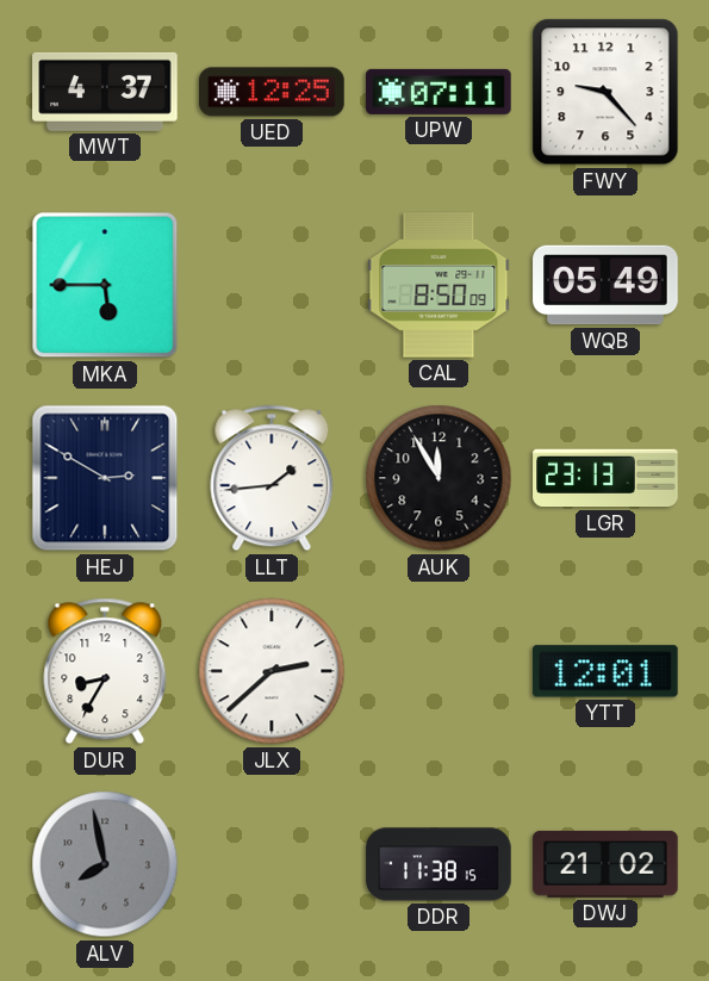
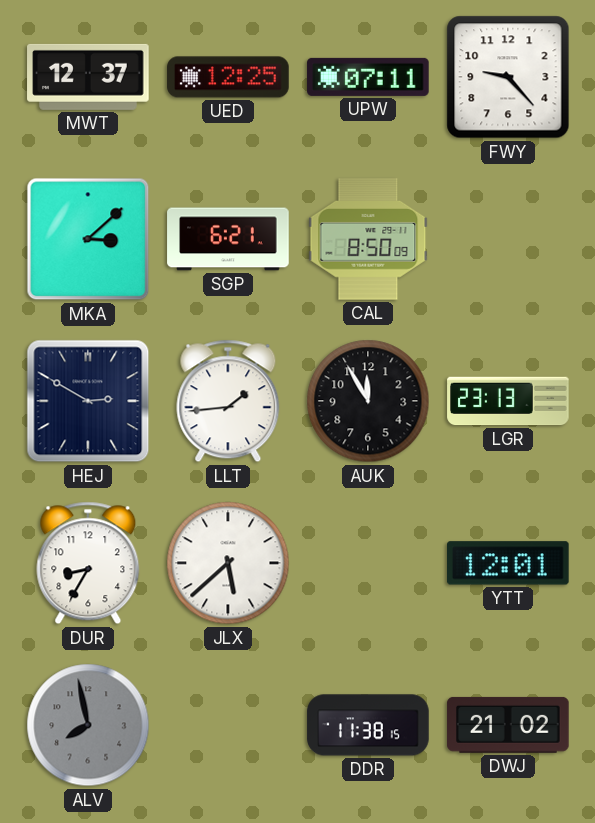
MWT: 4:37 -> 12:37 (88, 77)
MKA: 5:45 -> 3:08 (88, 239)
SGP: none -> 6:21 (228, 239)
WQB: 05:49 -> none (605, 285)
JLX: 2:38 -> 5:38 (228, 563)
